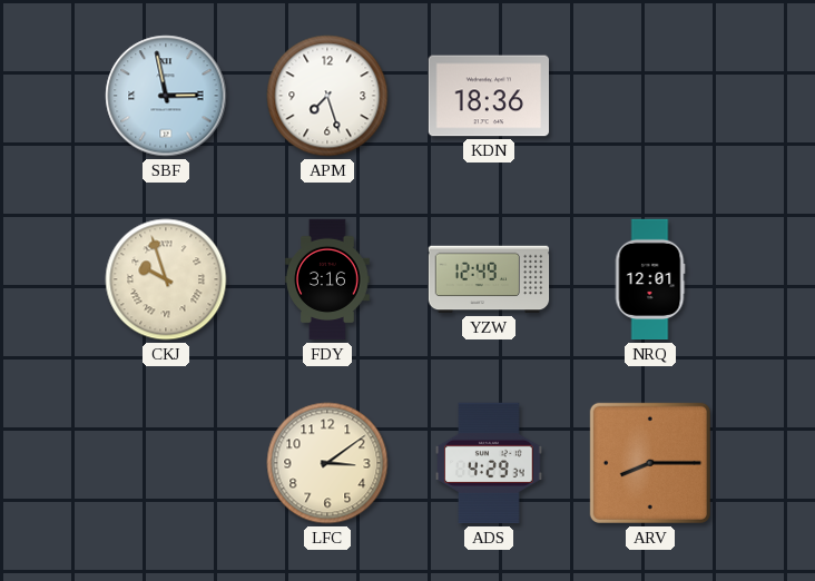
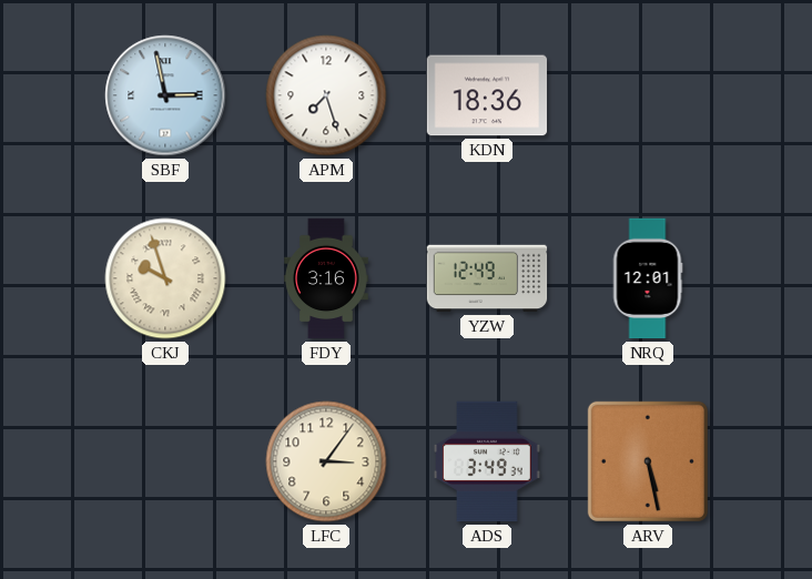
LFC: 3:09 -> 3:06 (326, 461)
ADS: 4:29 -> 3:49 (488, 461)
ARV: 8:15 -> 5:28 (648, 461)
